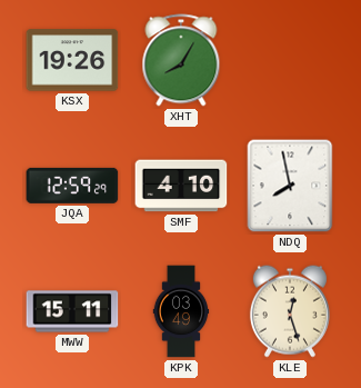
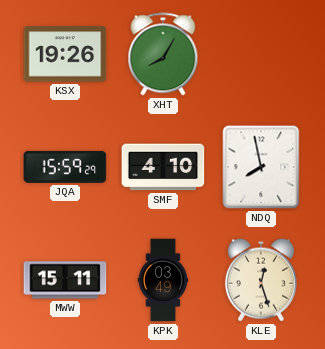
JQA: 12:59 -> 15:59 (65, 167)
